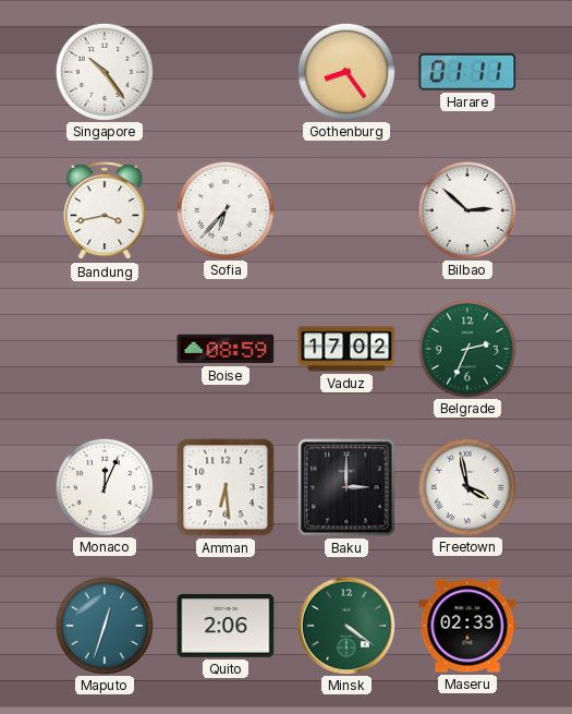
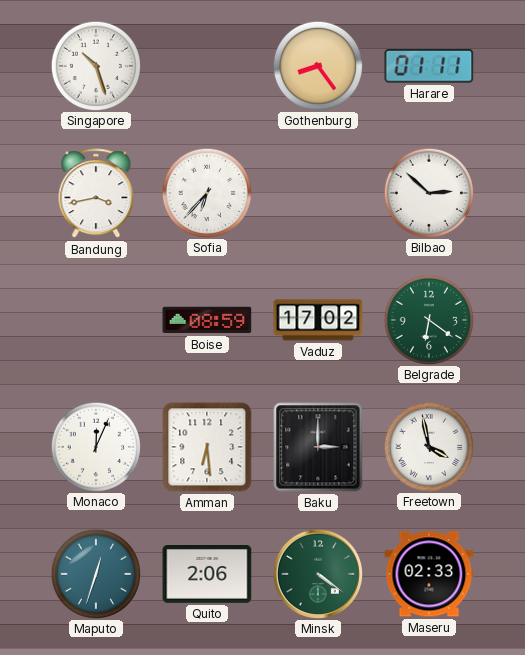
Singapore: 10:24 -> 10:27 (95, 65)
Belgrade: 2:34 -> 6:21 (428, 319)
